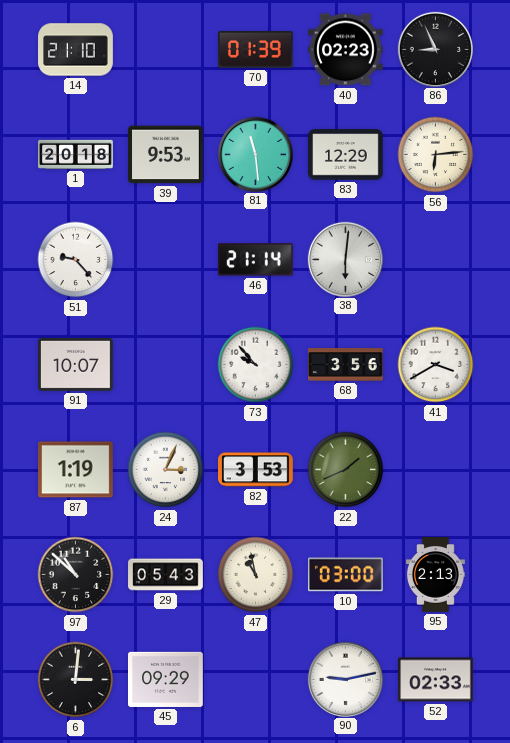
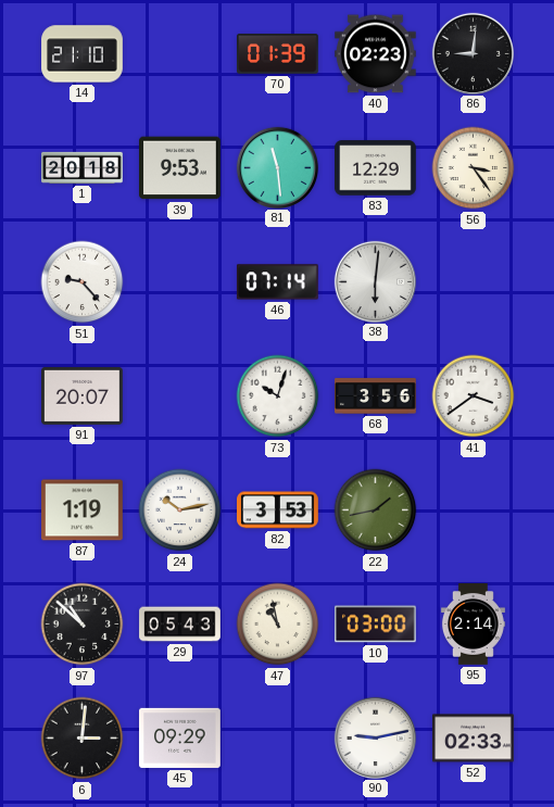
86: 8:56 -> 9:01 (473, 53)
56: 6:14 -> 3:24 (474, 168)
46: 21:14 -> 07:14 (277, 282)
91: 10:07 -> 20:07 (83, 395)
73: 9:53 -> 10:03 (278, 396)
41: 3:40 -> 3:39 (474, 396)
24: 3:04 -> 10:13 (180, 510)
22: 1:41 -> 1:43 (376, 510)
95: 2:13 -> 2:14 (473, 625)
